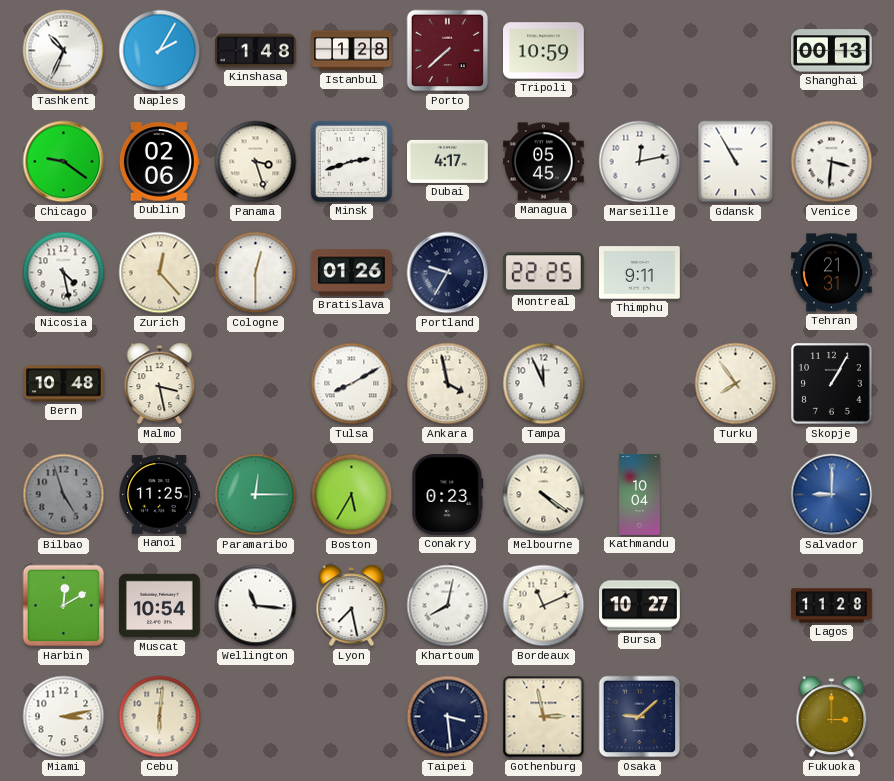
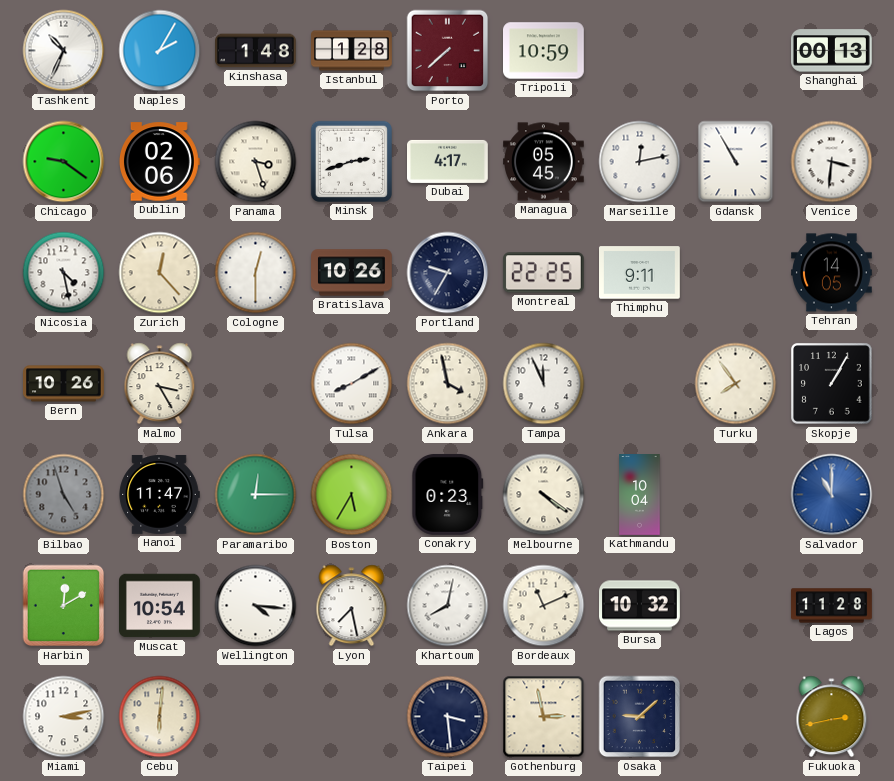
Bratislava: 01:26 -> 10:26 (352, 273)
Tehran: 21:31 -> 14:05 (832, 273)
Bern: 10:48 -> 10:26 (64, 384)
Malmo: 3:28 -> 3:25 (160, 384)
Hanoi: 11:25 -> 11:47 (159, 495)
Salvador: 9:00 -> 11:00 (832, 495)
Wellington: 11:16 -> 4:16 (256, 606)
Bursa: 10:27 -> 10:32 (640, 606)
Fukuoka: 3:00 -> 2:43 (832, 717)
